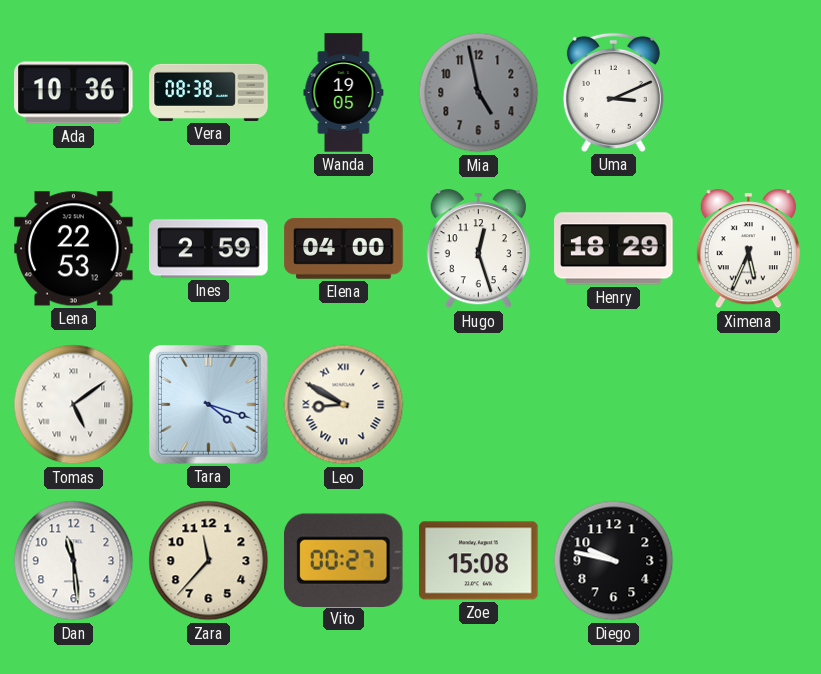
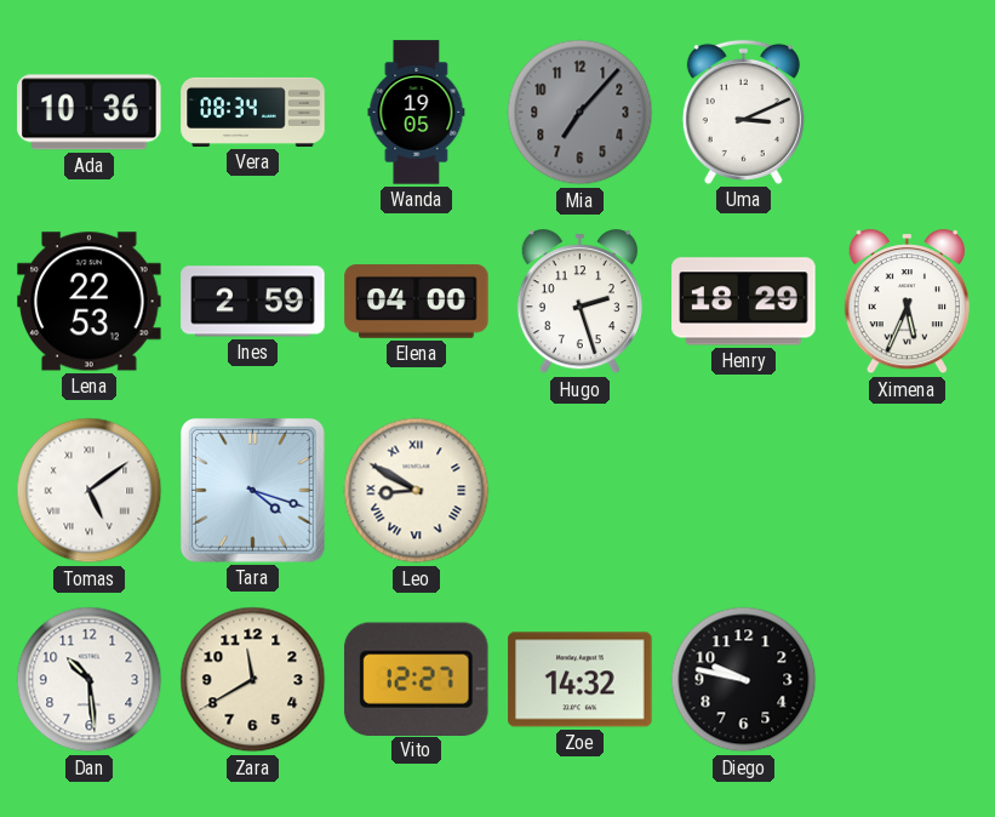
Vera: 08:38 -> 08:34 (253, 112)
Mia: 4:58 -> 7:07 (581, 113)
Hugo: 12:27 -> 2:27 (579, 302)
Dan: 11:29 -> 10:29 (90, 680)
Zara: 11:37 -> 11:40 (253, 680)
Vito: 00:27 -> 12:27 (416, 679)
Zoe: 15:08 -> 14:32 (581, 680)
